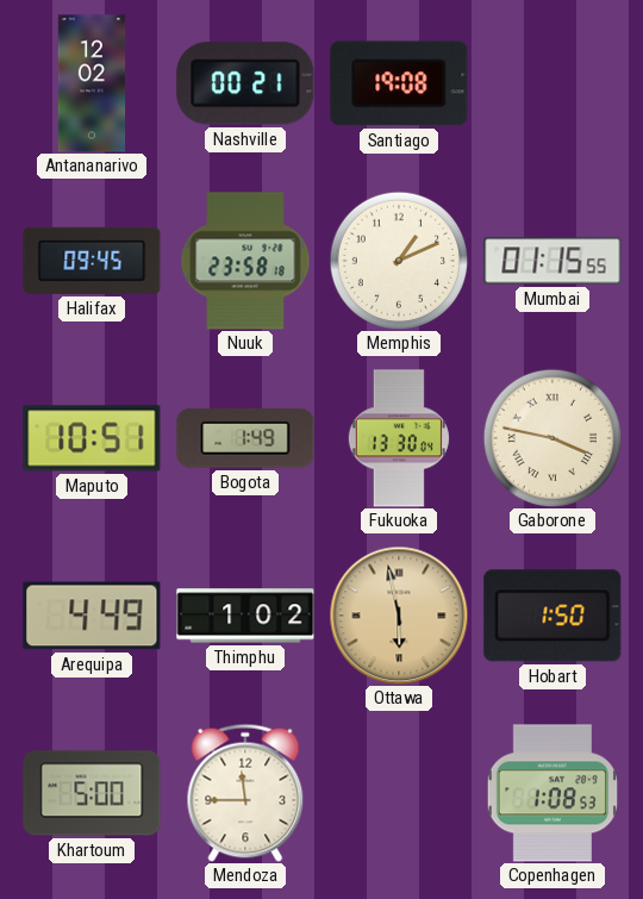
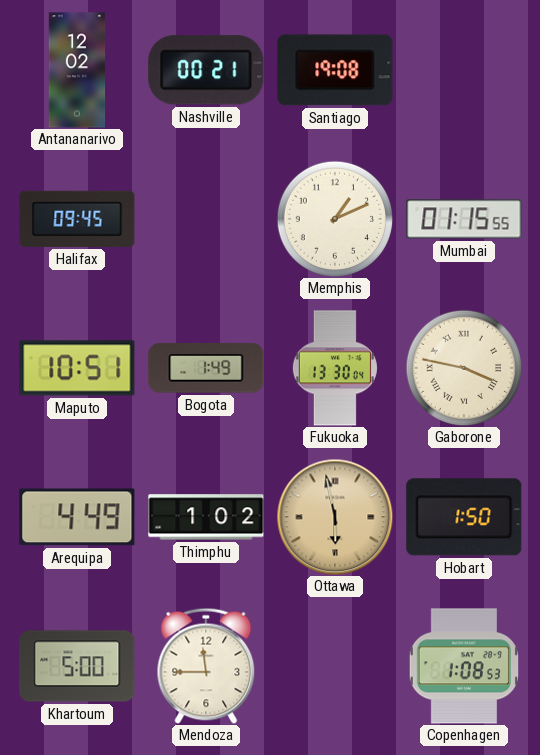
Nuuk: 23:58 -> none (245, 261)
